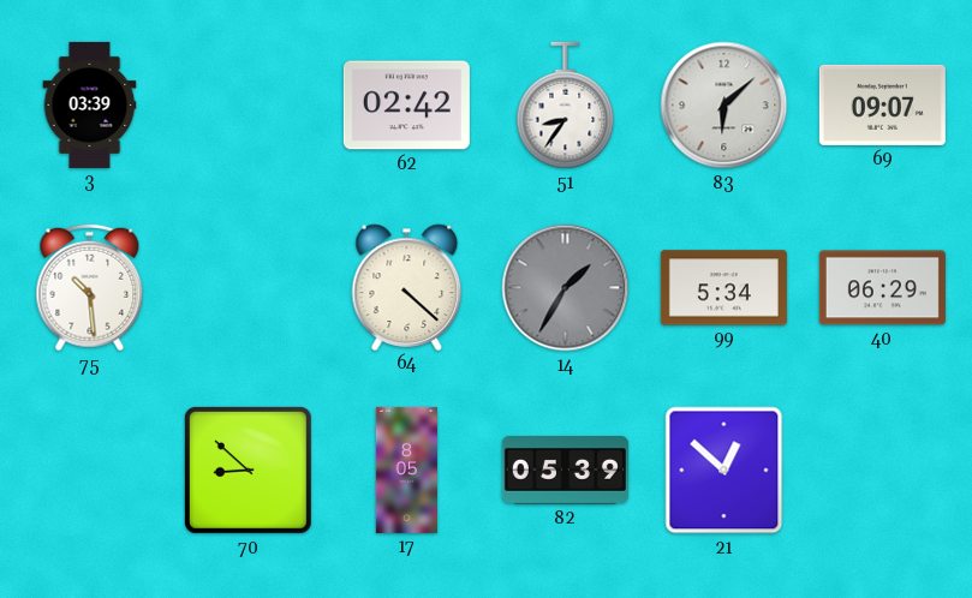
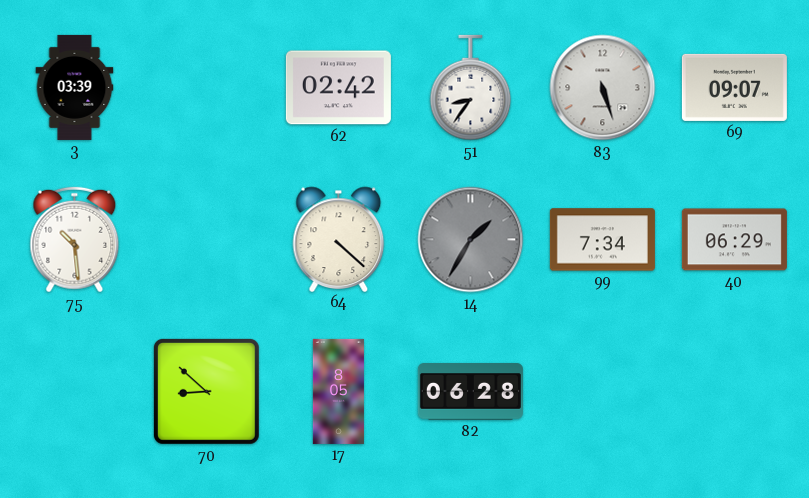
83: 6:08 -> 5:27 (603, 88)
99: 5:34 -> 7:34 (602, 240)
82: 05:39 -> 06:28 (470, 392)
21: 12:52 -> none (724, 471)
